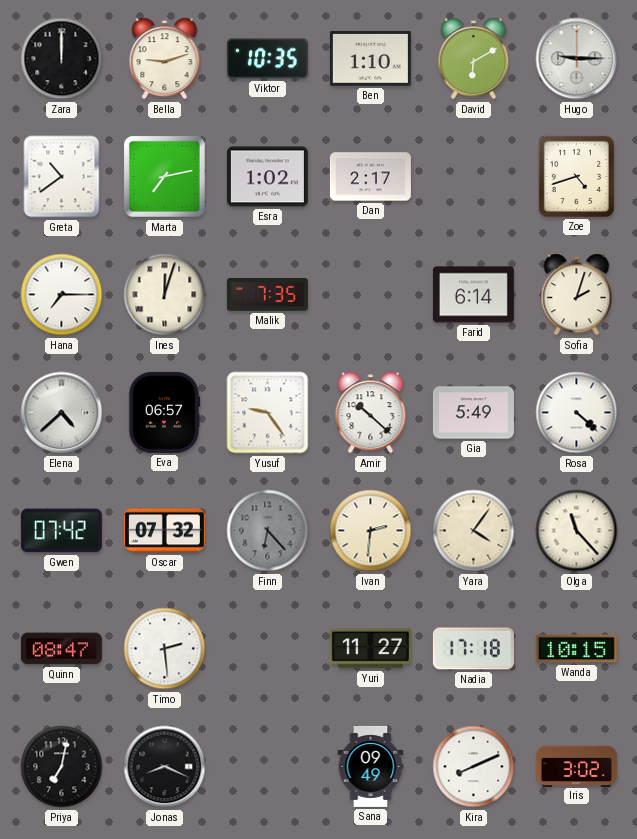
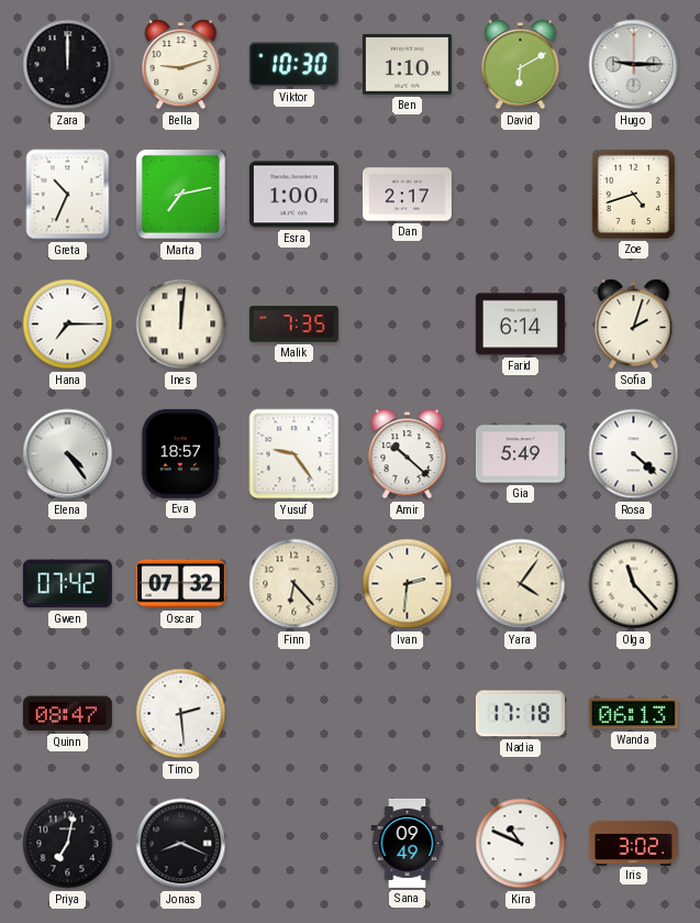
Viktor: 10:35 -> 10:30 (293, 65)
Greta: 10:39 -> 10:34 (68, 195)
Esra: 1:02 -> 1:00 (293, 195)
Ines: 12:03 -> 12:01 (181, 325)
Elena: 4:38 -> 4:24 (68, 454)
Eva: 06:57 -> 18:57 (180, 453)
Finn dial: grey -> cream (295, 584)
Yuri: 11:27 -> none (370, 649)
Wanda: 10:15 -> 06:13 (633, 714)
Kira: 8:11 -> 10:49 (521, 844)
